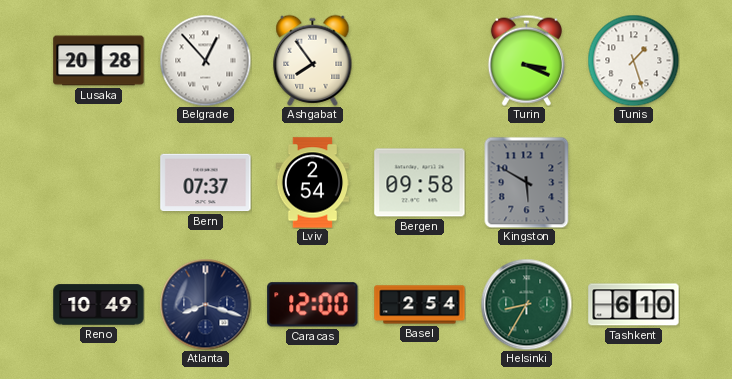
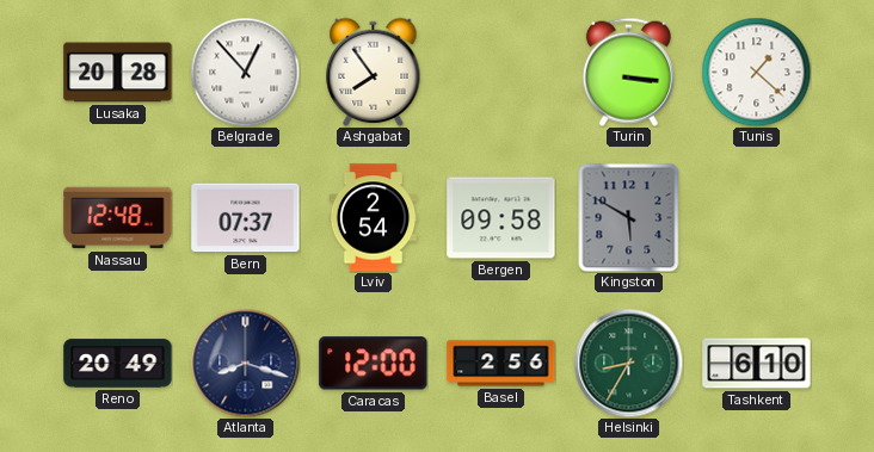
Turin: 3:19 -> 3:16 (628, 72)
Tunis: 1:27 -> 1:22 (756, 72)
Nassau: none -> 12:48 (118, 218)
Reno: 10:49 -> 20:49 (118, 364)
Basel: 2:54 -> 2:56 (501, 364)
